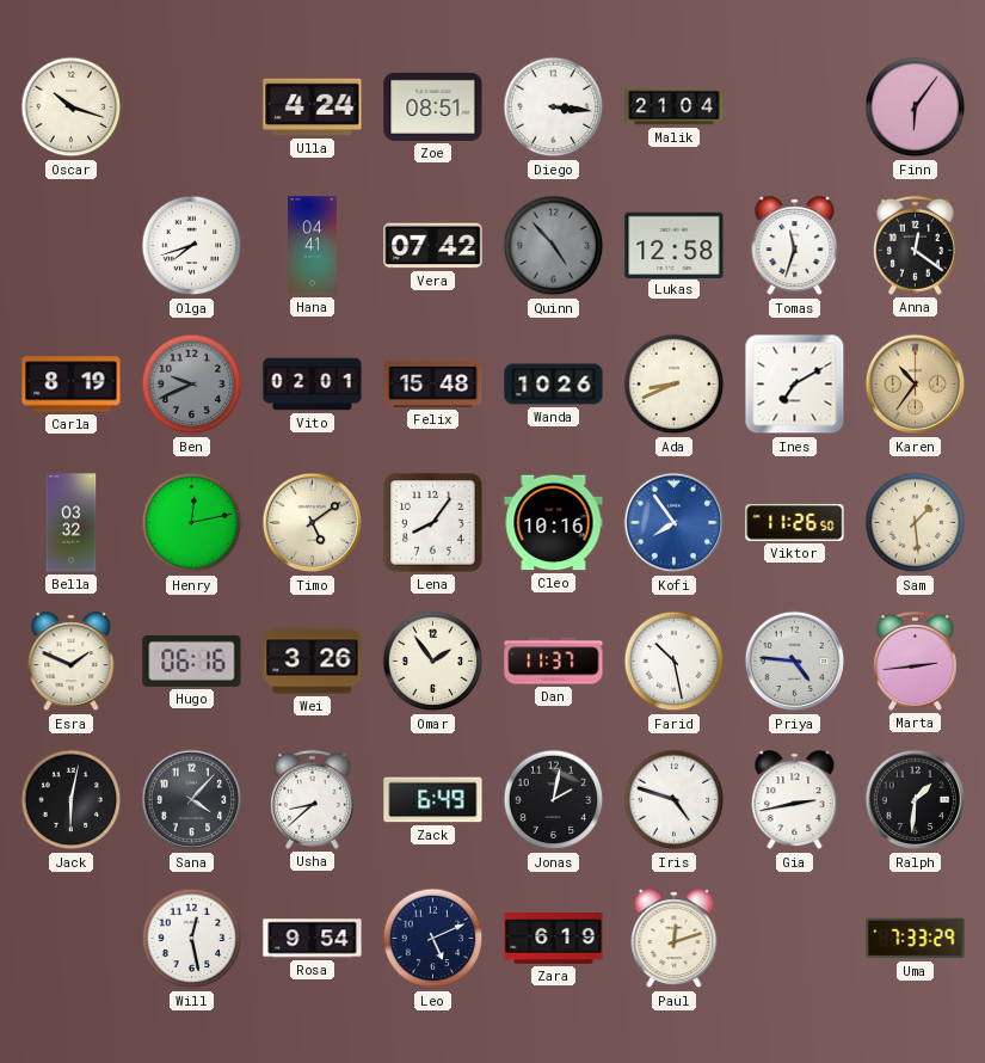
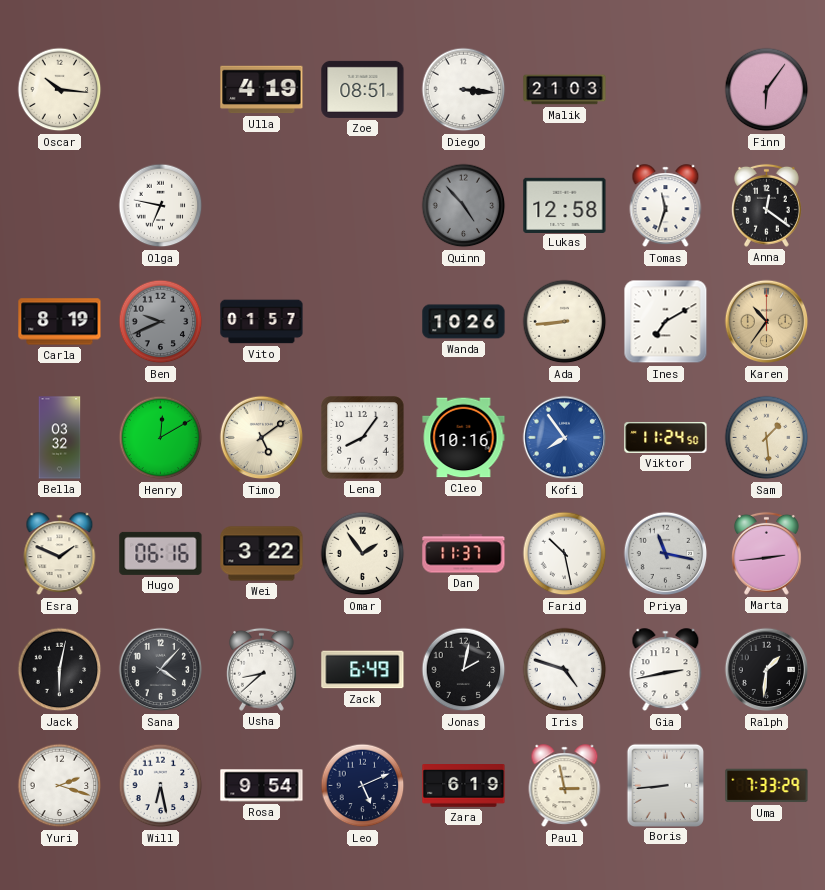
Oscar: 10:18 -> 10:16 (60, 90)
Ulla: 4:24 -> 4:19 (262, 90)
Malik: 21:04 -> 21:03 (565, 90)
Olga: 7:42 -> 6:47 (161, 206)
Hana: 04:41 -> none (313, 246)
Vera: 07:42 -> none (433, 246)
Vito: 02:01 -> 01:57 (262, 322)
Felix: 15:48 -> none (433, 383)
Ada: 8:41 -> 8:44 (565, 322)
Henry: 12:13 -> 12:10 (161, 438)
Viktor: 11:26 -> 11:24 (666, 437)
Wei: 3:26 -> 3:22 (262, 554)
Priya: 4:46 -> 11:17 (666, 554)
Yuri: none -> 2:18 (60, 786)
Will: 12:28 -> 6:28 (161, 786)
Paul: 12:12 -> 2:58 (565, 786)
Boris: none -> 8:44 (665, 785)
